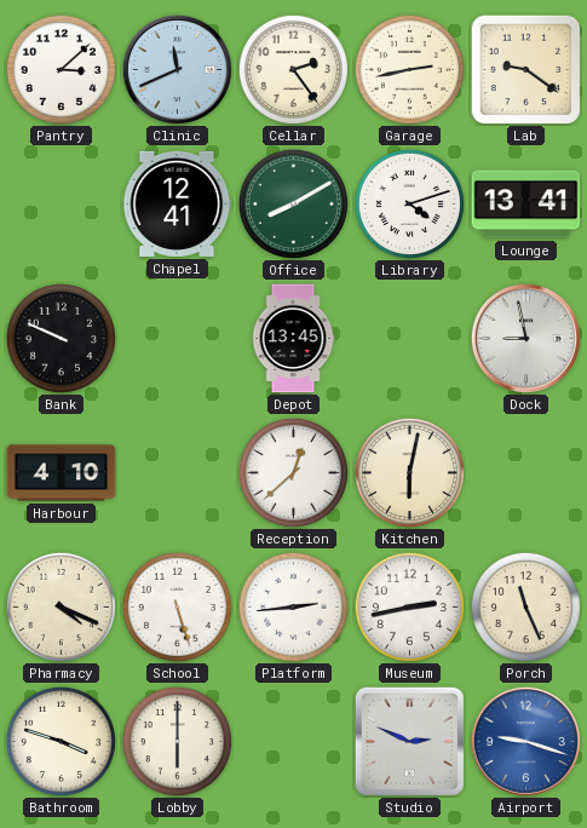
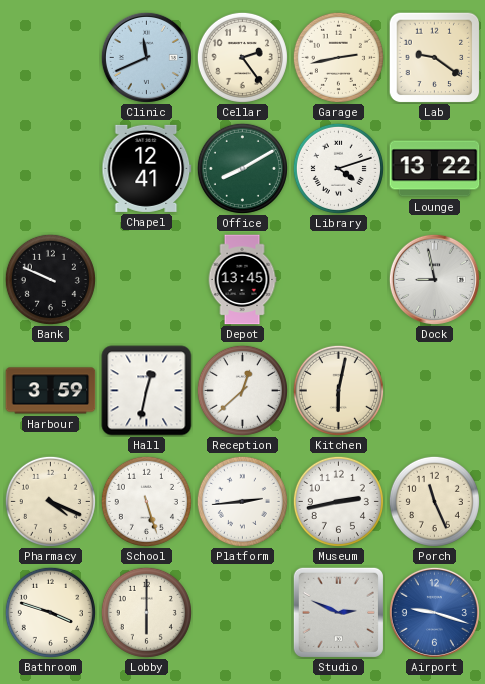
Pantry: 3:08 -> none (61, 69)
Lounge: 13:41 -> 13:22 (435, 169)
Harbour: 4:10 -> 3:59 (51, 391)
Hall: none -> 12:32 (147, 391)
